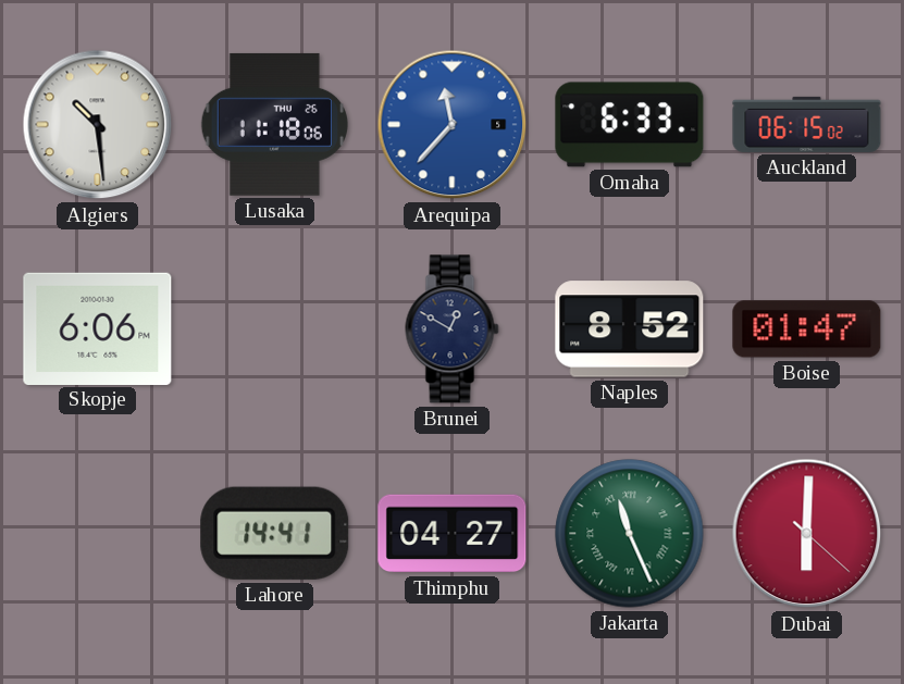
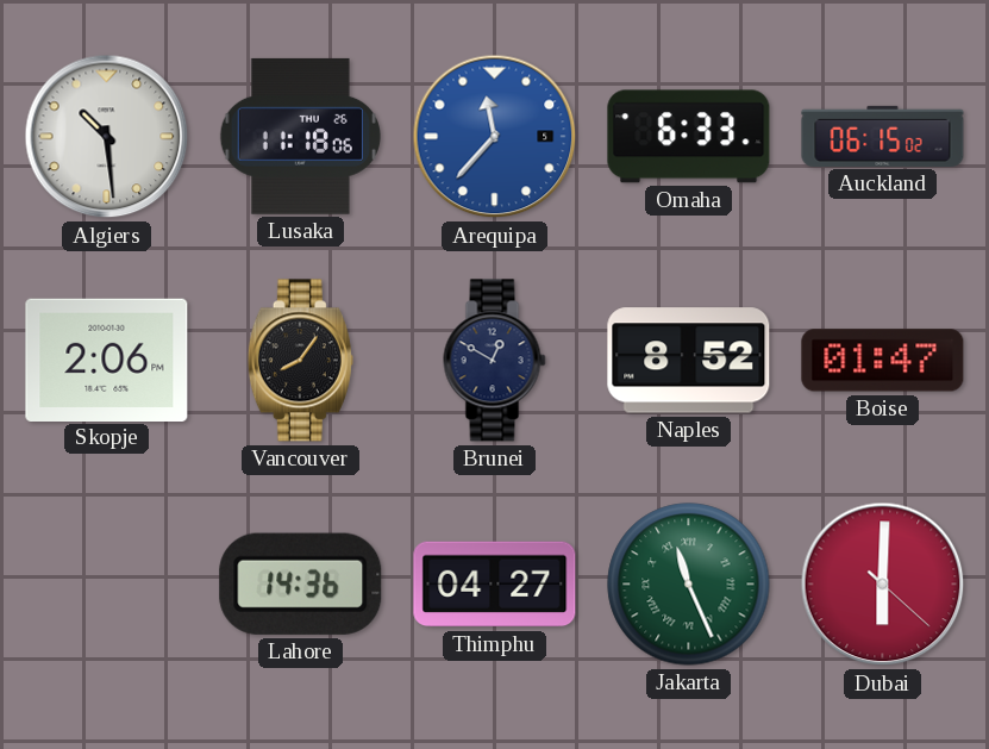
Skopje: 6:06 -> 2:06 (107, 360)
Vancouver: none -> 8:06 (300, 361)
Lahore: 14:41 -> 14:36 (301, 583)
